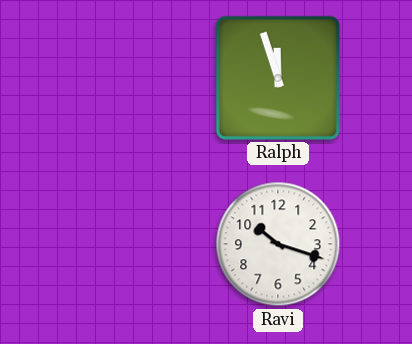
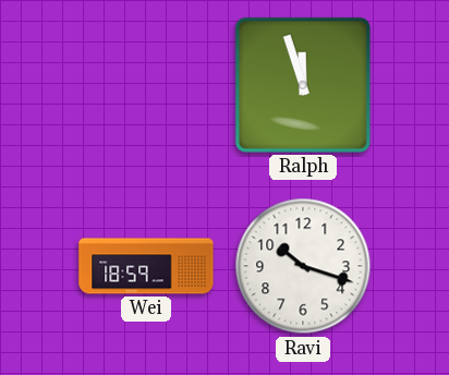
Wei: none -> 18:59 (146, 266)
